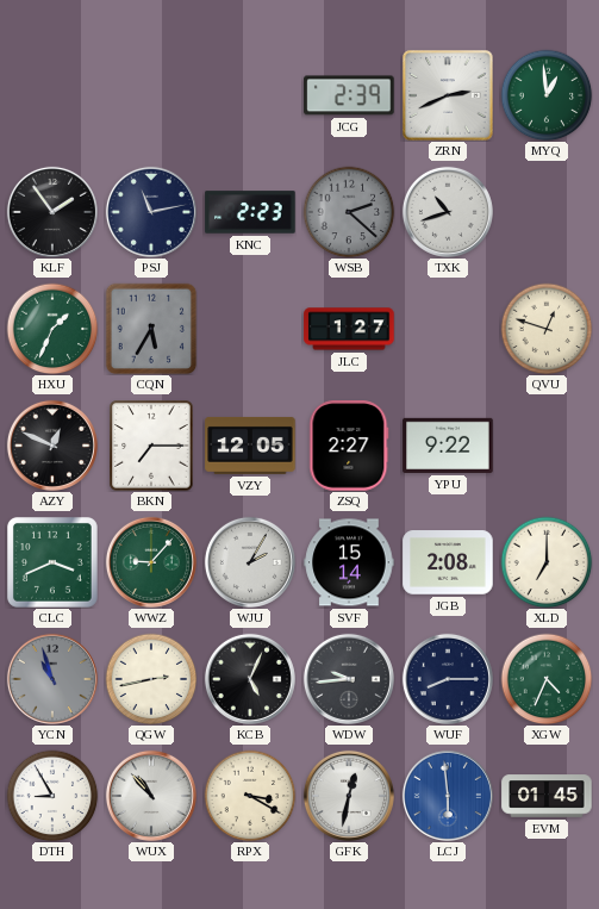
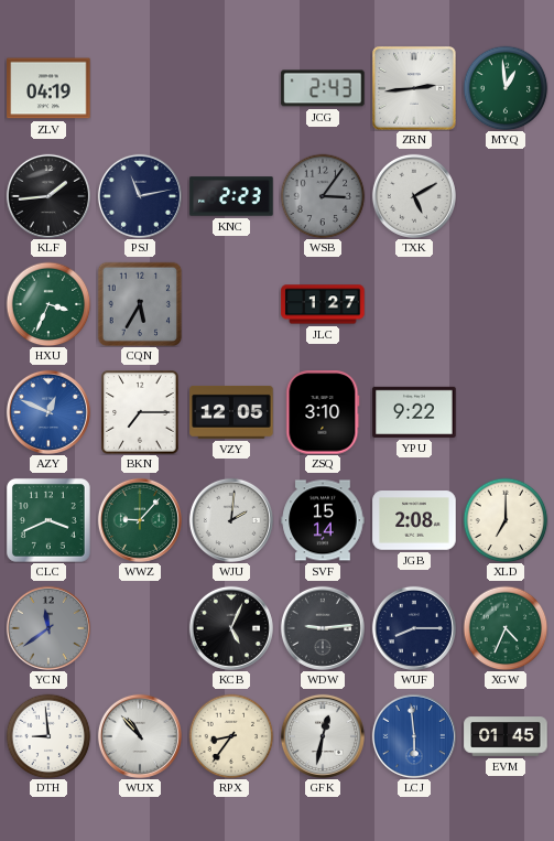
ZLV: none -> 04:19 (48, 88)
JCG: 2:39 -> 2:43 (323, 88)
ZRN: 2:41 -> 2:44 (414, 88)
KLF: 1:54 -> 1:44 (48, 196)
WSB: 2:22 -> 3:06 (323, 196)
TXK: 10:42 -> 5:10 (414, 196)
HXU: 1:34 -> 3:34 (48, 304)
QVU: 12:48 -> none (547, 329)
AZY dial: black -> blue (48, 412)
ZSQ: 2:27 -> 3:10 (323, 412)
WJU: 2:05 -> 2:01 (231, 520)
YCN: 10:57 -> 11:39 (48, 628)
QGW: 2:43 -> none (151, 679)
WDW: 9:44 -> 9:14 (323, 628)
DTH: 8:55 -> 8:59 (48, 736)
RPX: 3:20 -> 8:36 (231, 736)
